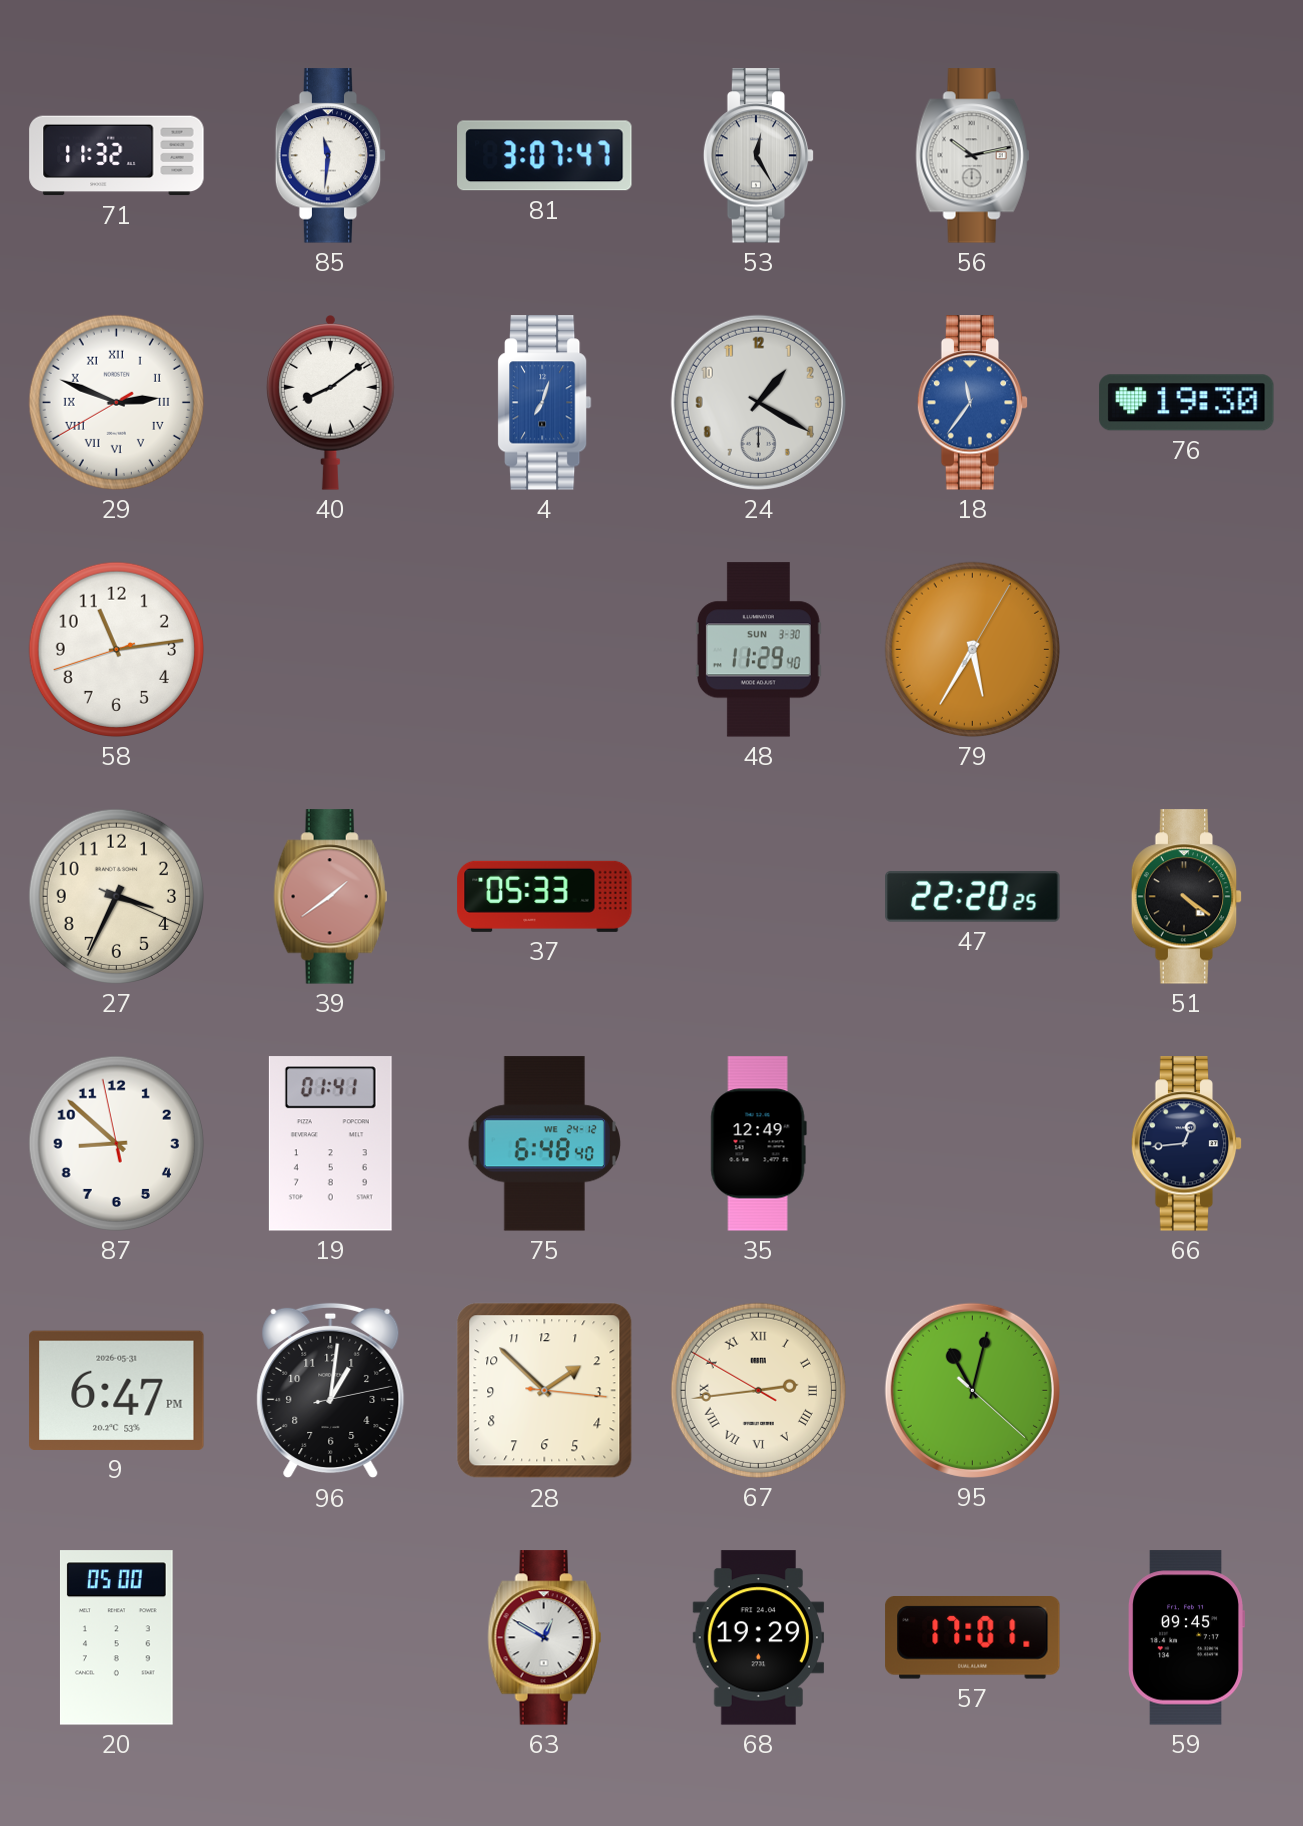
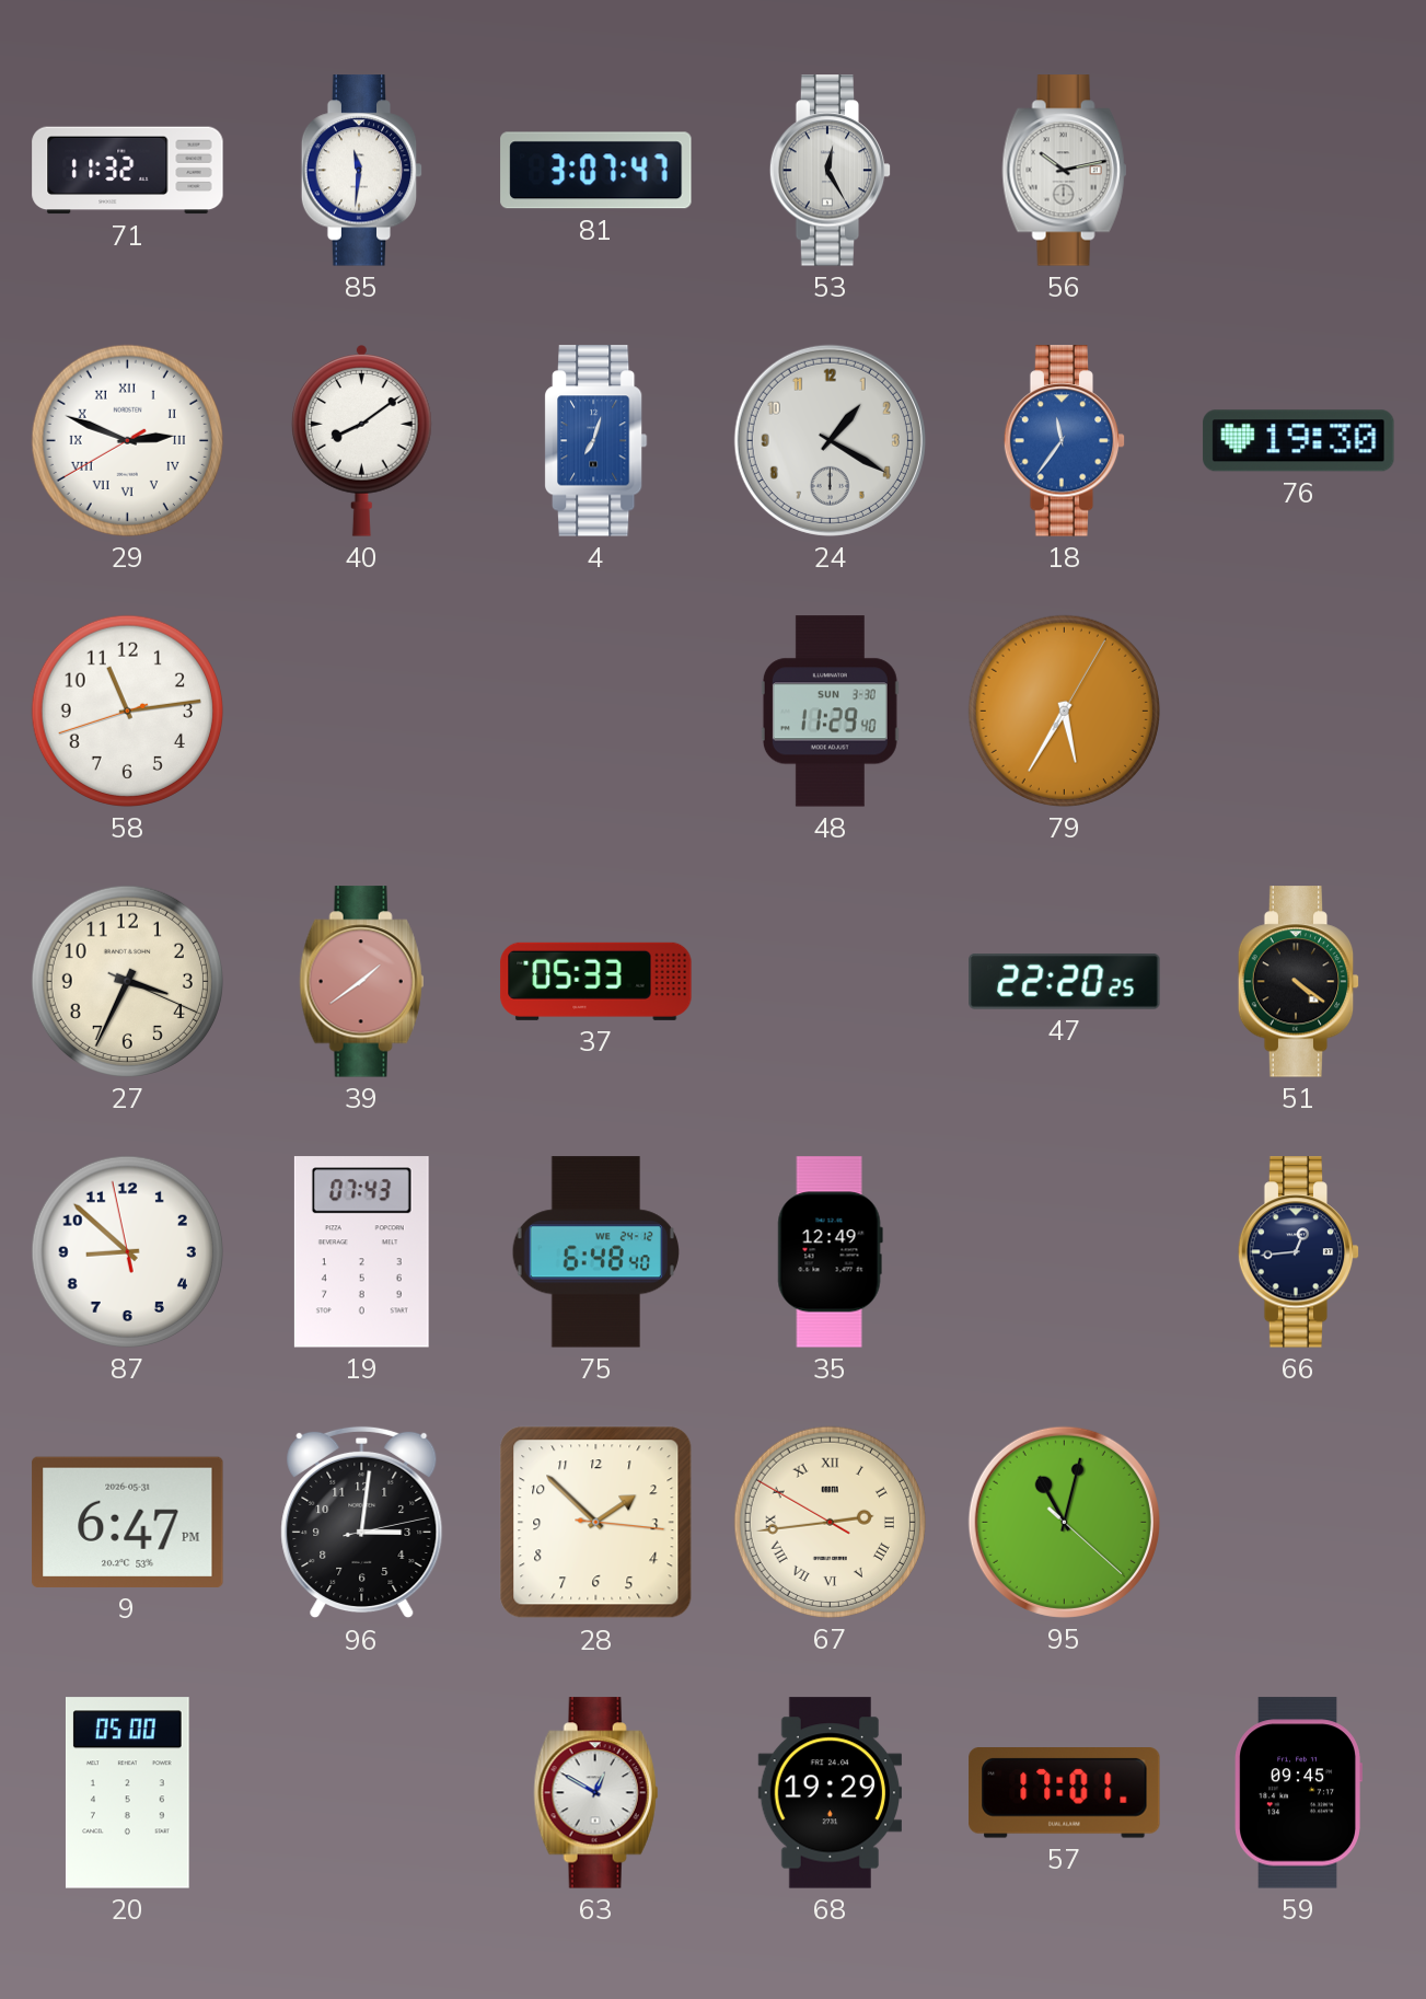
19: 01:41 -> 07:43 (361, 1252)
96: 1:01 -> 3:01 (362, 1523)
